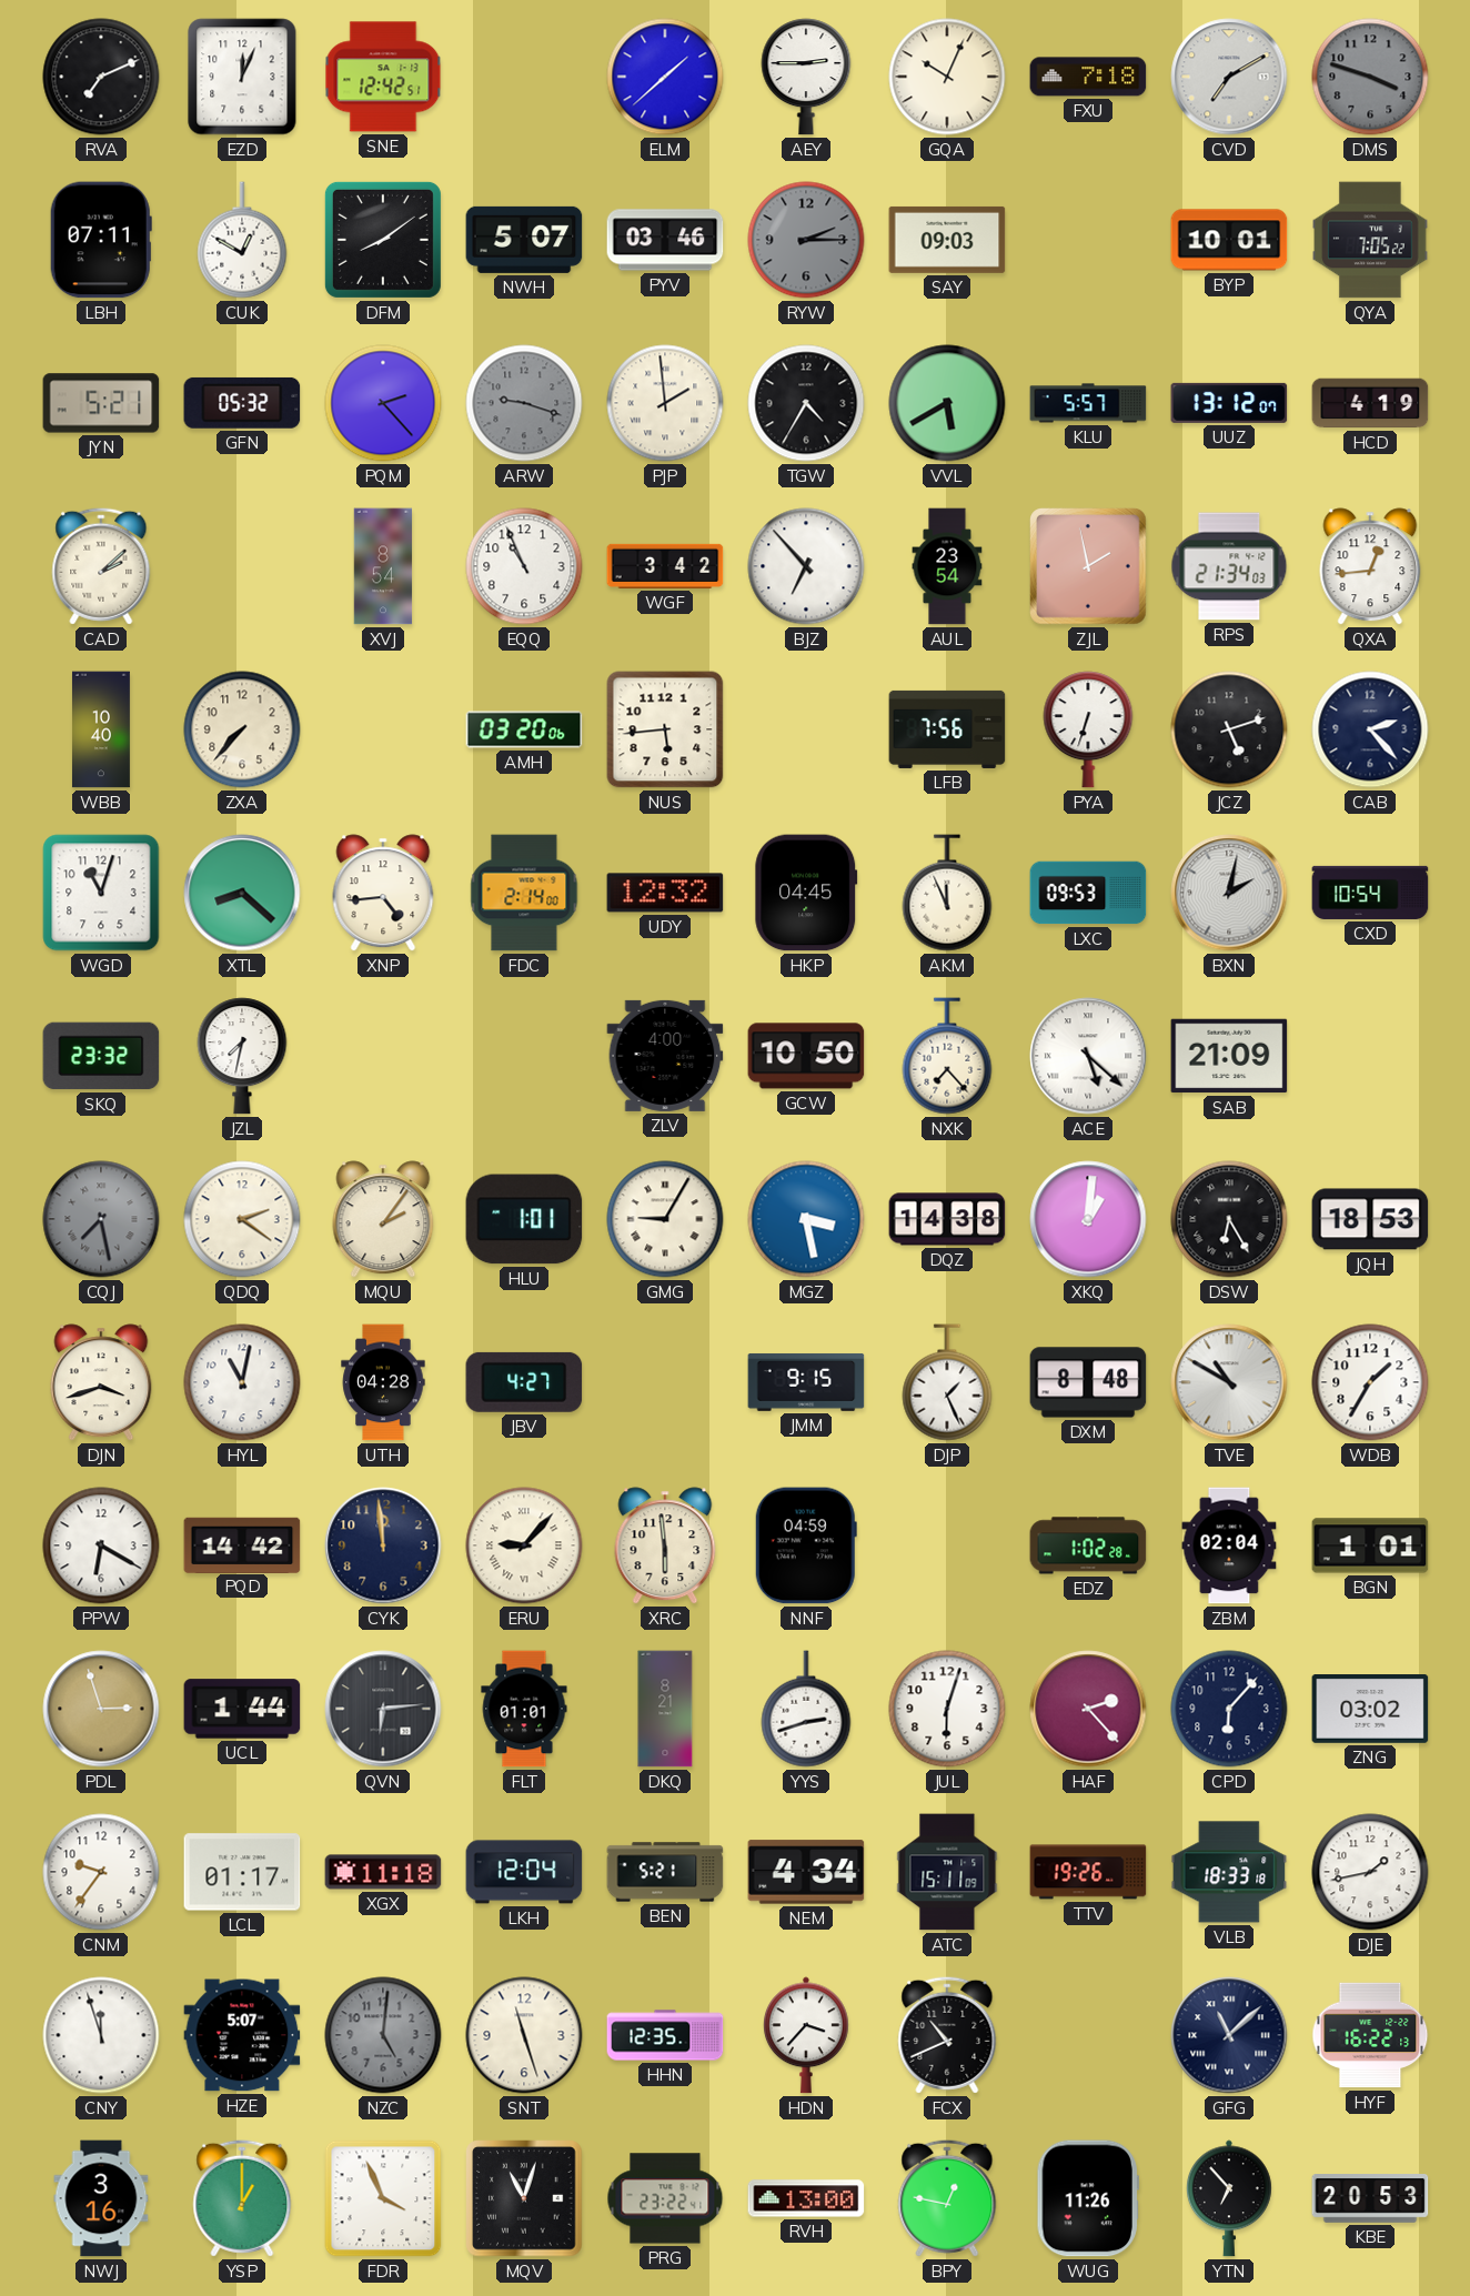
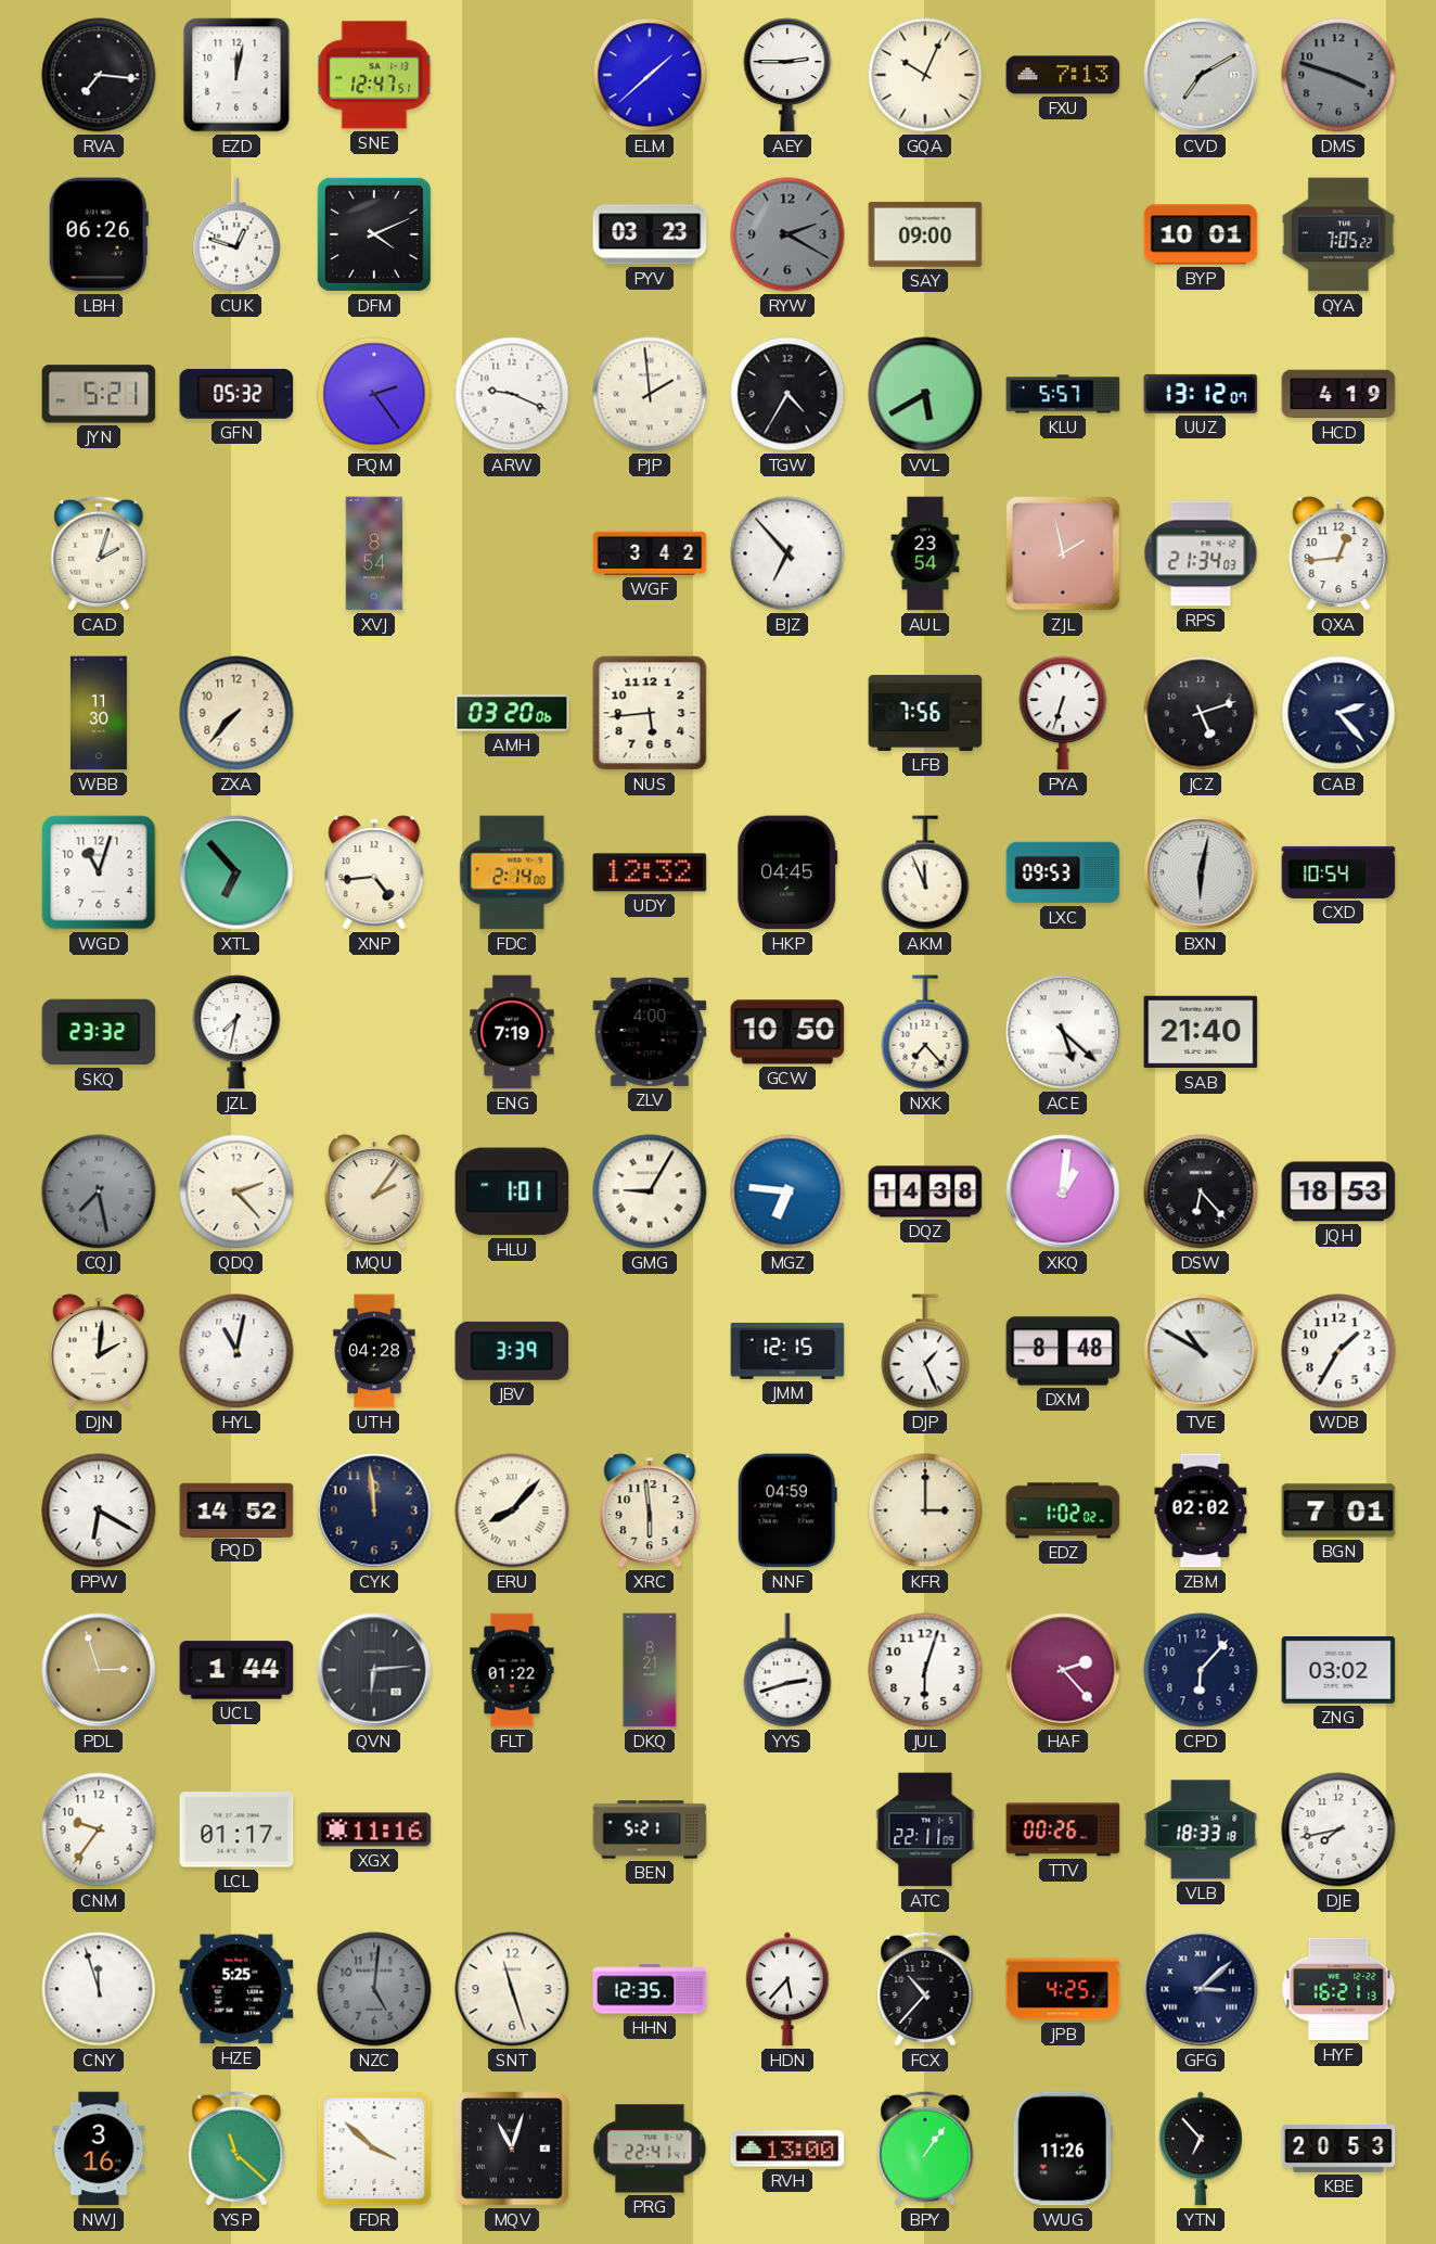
RVA: 7:11 -> 7:16 (99, 75)
EZD: 12:04 -> 12:02 (236, 75)
SNE: 12:42 -> 12:47 (374, 75)
FXU: 7:18 -> 7:13 (1063, 75)
LBH: 07:11 -> 06:26 (99, 234)
CUK: 12:50 -> 12:48 (236, 234)
DFM: 8:09 -> 4:11 (374, 234)
NWH: 5:07 -> none (524, 240)
PYV: 03:46 -> 03:23 (650, 234)
RYW: 2:15 -> 2:20 (787, 234)
SAY: 09:03 -> 09:00 (925, 234)
PQM: 2:23 -> 2:24 (374, 394)
ARW: 9:18 -> 9:19 (512, 394)
ARW dial: grey -> white (512, 394)
CAD: 2:08 -> 2:03 (99, 553)
EQQ: 10:56 -> none (524, 566)
WBB: 10:40 -> 11:30 (99, 713)
XTL: 8:22 -> 6:53 (236, 872)
BXN: 2:02 -> 6:02 (1201, 872)
ENG: none -> 7:19 (512, 1032)
SAB: 21:09 -> 21:40 (1201, 1032)
QDQ: 2:21 -> 2:23 (236, 1191)
MGZ: 3:28 -> 6:46 (787, 1191)
DSW: 6:25 -> 6:23 (1201, 1191)
DJN: 3:42 -> 2:01 (99, 1351)
JBV: 4:27 -> 3:39 (512, 1351)
JMM: 9:15 -> 12:15 (787, 1351)
PQD: 14:42 -> 14:52 (236, 1509)
ERU: 9:07 -> 8:07 (512, 1510)
KFR: none -> 3:00 (925, 1510)
EDZ: 1:02:28 -> 1:02:02 (1063, 1510)
ZBM: 02:04 -> 02:02 (1201, 1510)
BGN: 1:01 -> 7:01 (1338, 1510)
FLT: 01:01 -> 01:22 (512, 1670)
XGX: 11:18 -> 11:16 (374, 1829)
LKH: 12:04 -> none (524, 1872)
NEM: 4:34 -> none (806, 1872)
ATC: 15:11 -> 22:11 (925, 1829)
TTV: 19:26 -> 00:26 (1063, 1829)
DJE: 1:43 -> 7:43 (1338, 1829)
HZE: 5:07 -> 5:25 (236, 1989)
HDN: 3:37 -> 5:37 (788, 1989)
FCX: 10:41 -> 10:37 (925, 1989)
JPB: none -> 4:25 (1063, 1989)
GFG: 11:08 -> 3:08 (1201, 1989)
HYF: 16:22 -> 16:21 (1338, 1989)
YSP: 1:00 -> 11:22 (236, 2149)
FDR: 3:56 -> 3:52 (374, 2149)
PRG: 23:22 -> 22:41 (650, 2149)
BPY: 12:47 -> 1:06 (925, 2149)
